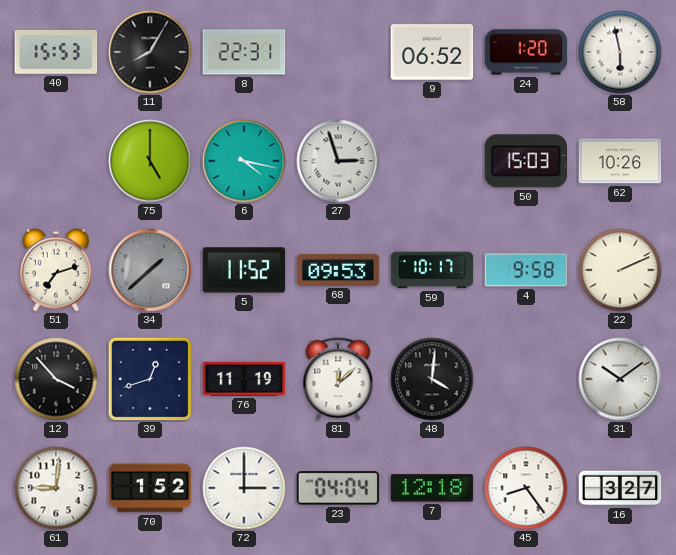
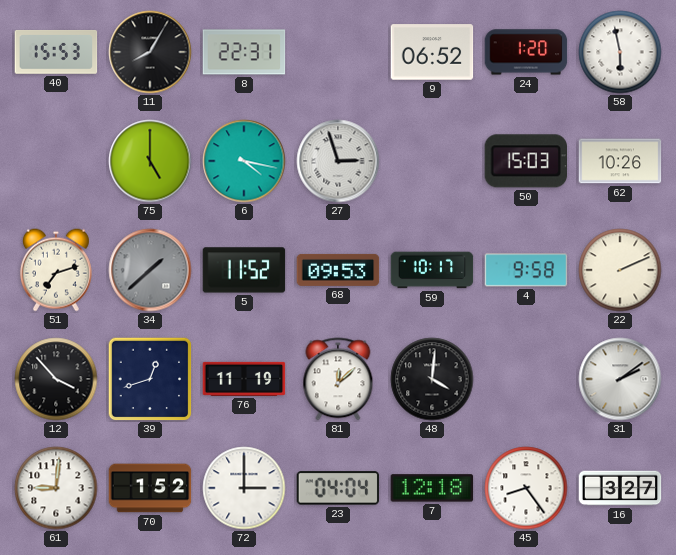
31: 10:09 -> 2:09 (620, 379)
